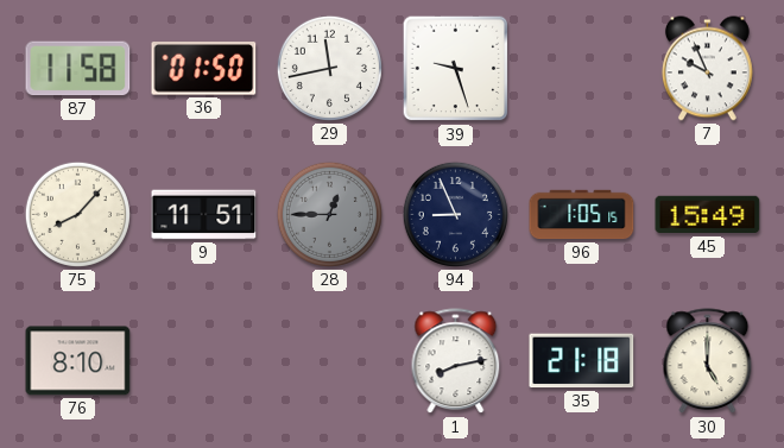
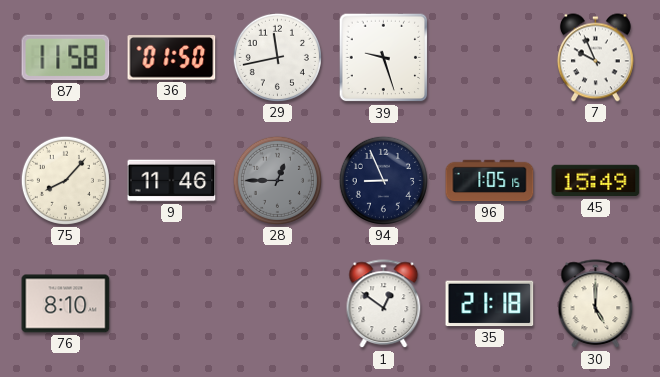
9: 11:51 -> 11:46 (172, 181)
1: 8:13 -> 12:51 (384, 304)
